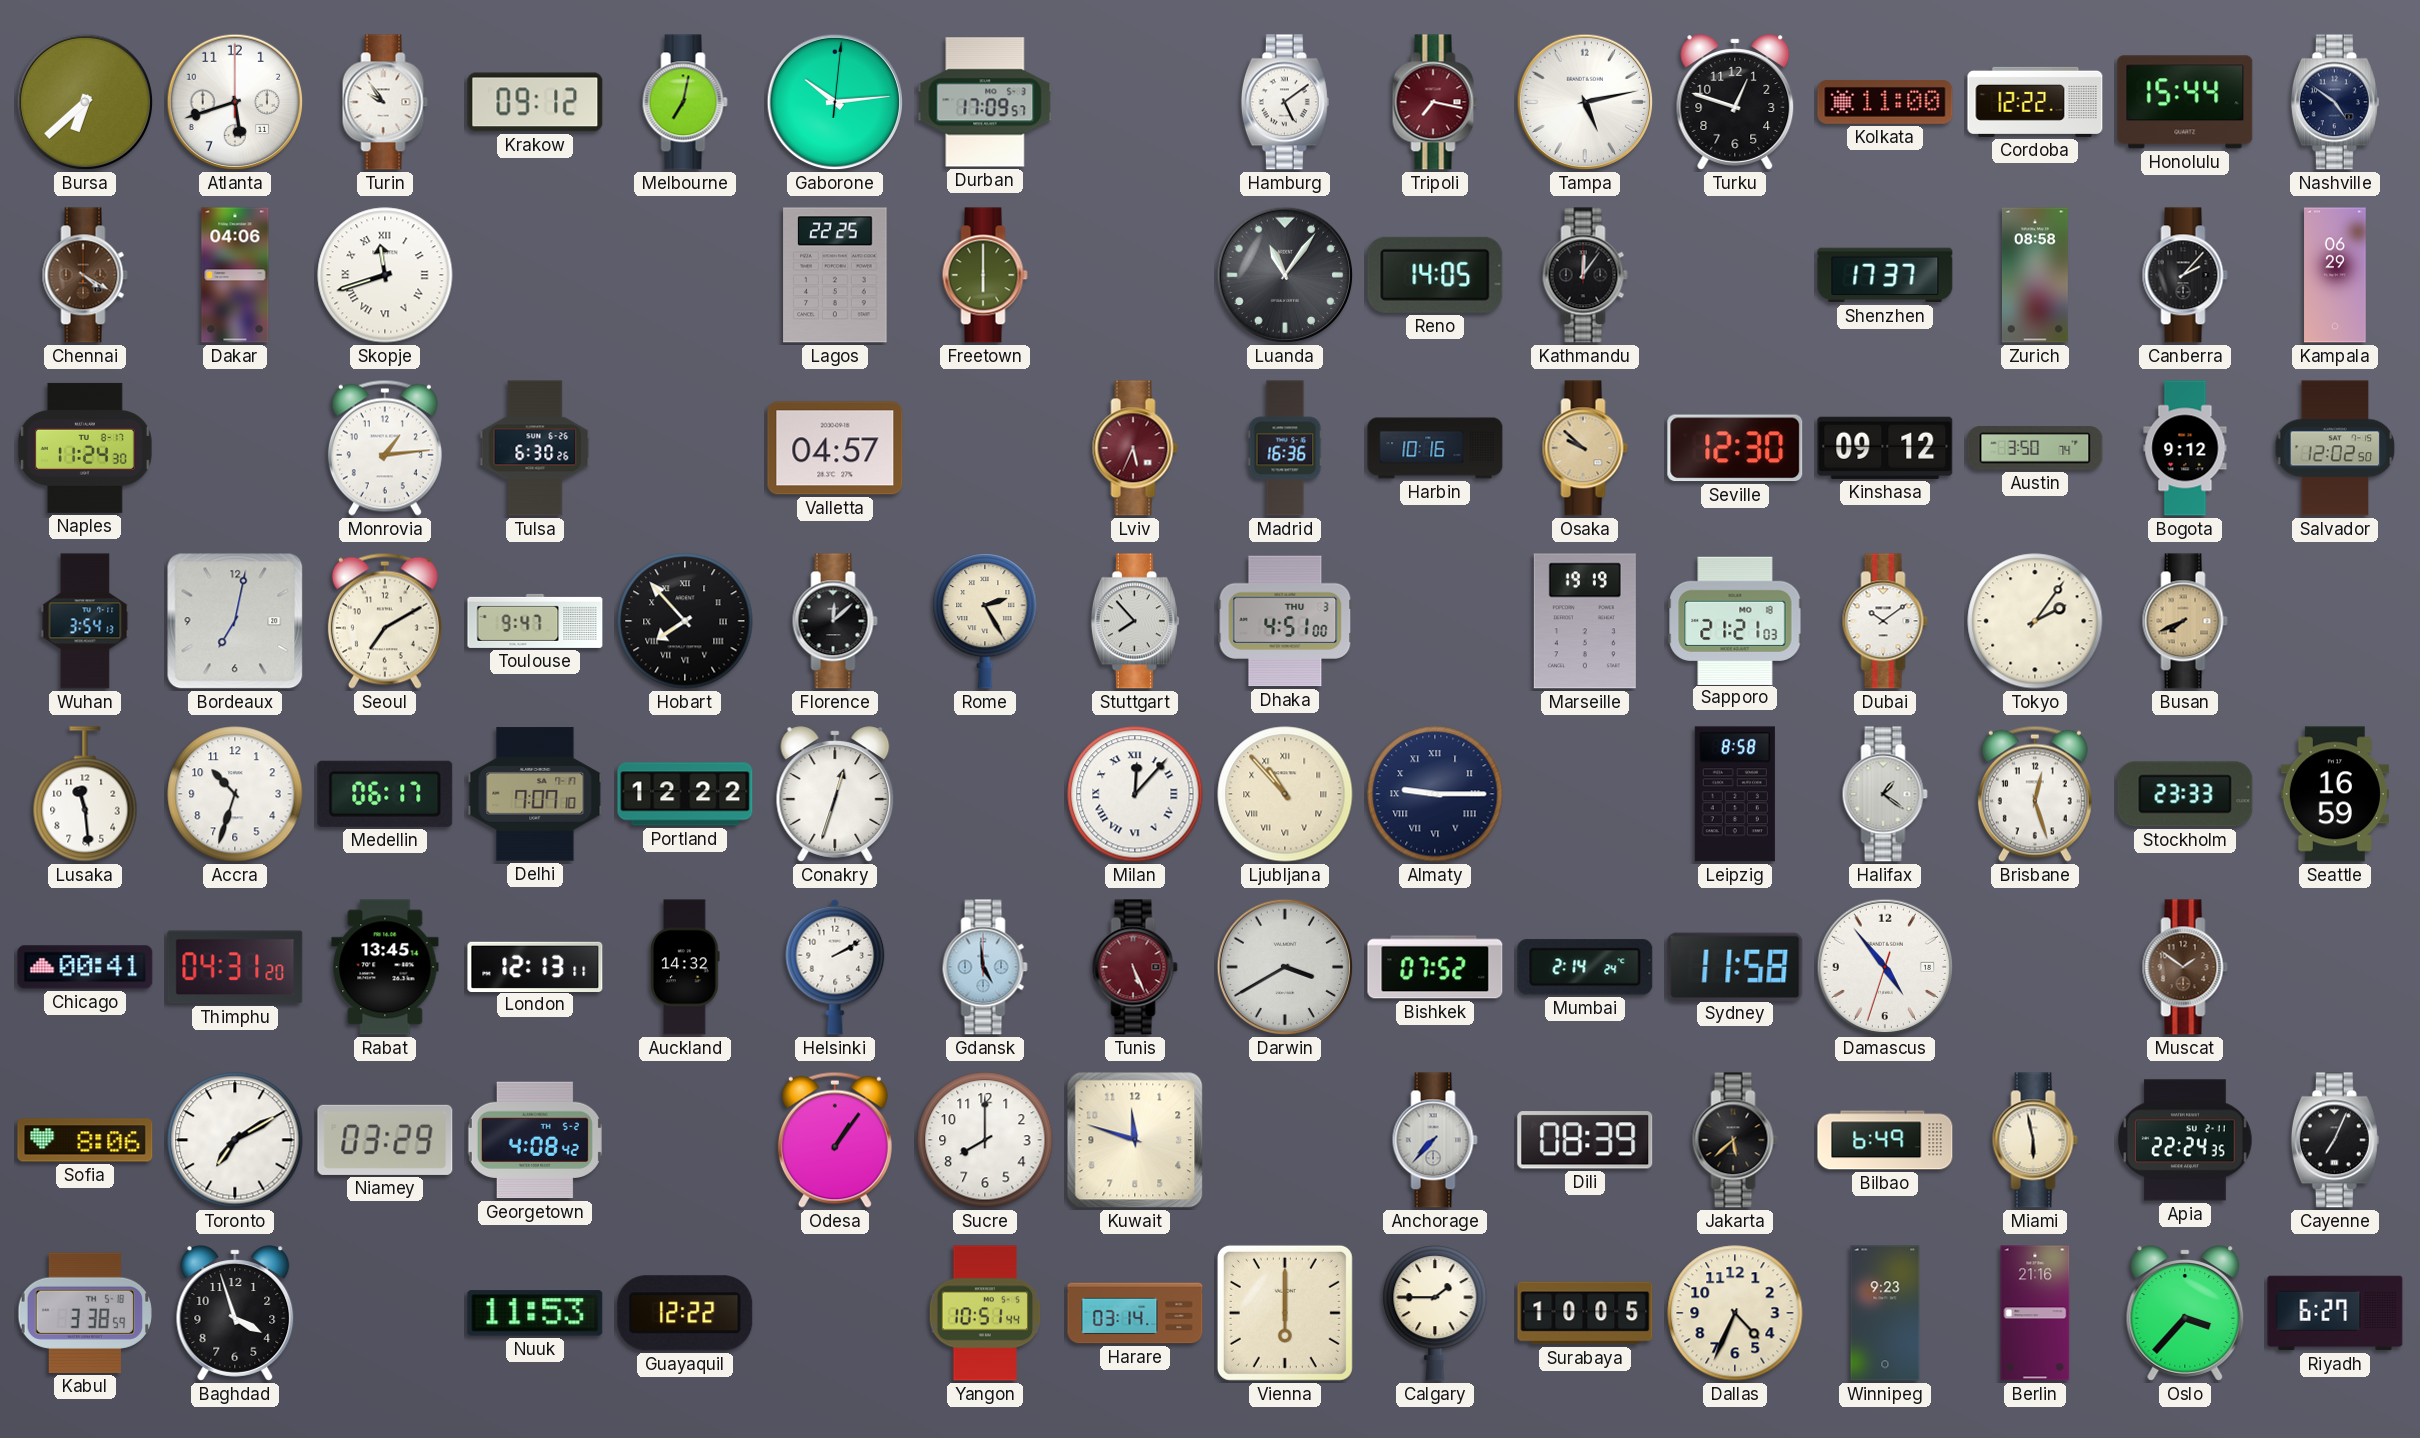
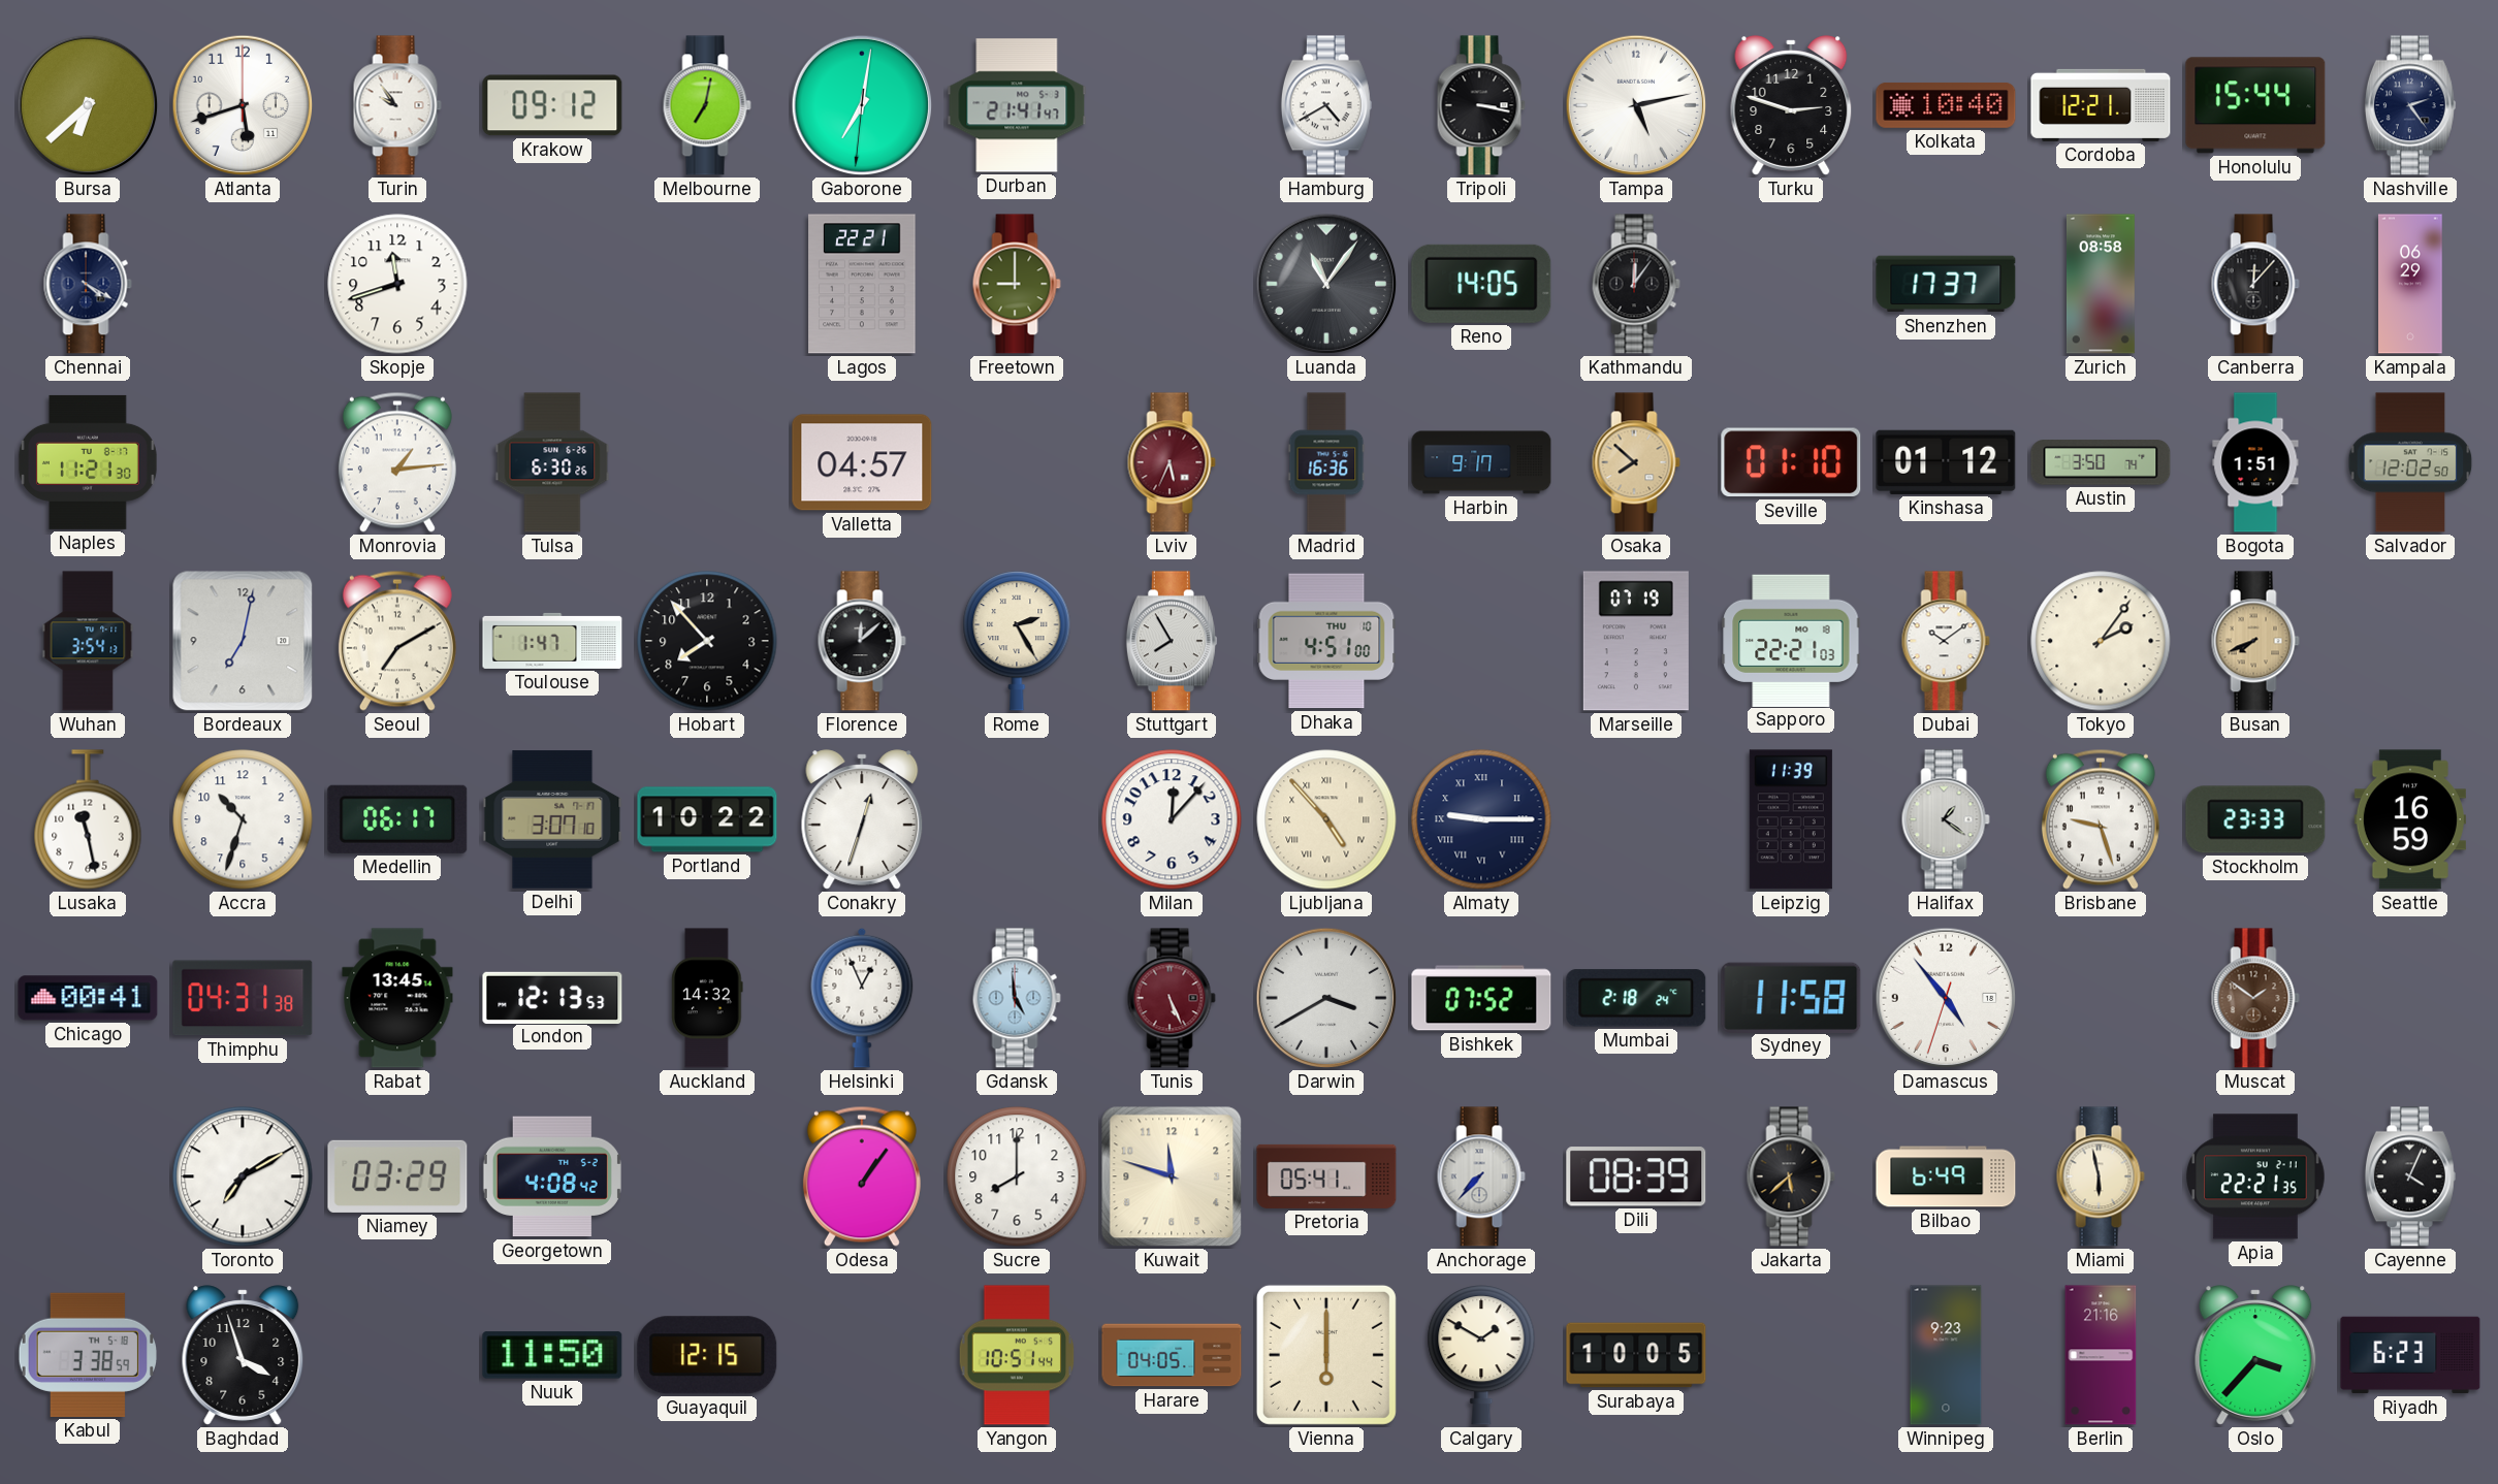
Gaborone: 10:14 -> 7:01 (862, 105)
Durban: 17:09 -> 21:41 (1017, 105)
Hamburg: 5:09 -> 4:40 (1326, 105)
Tripoli: 7:17 -> 3:17 (1481, 105)
Tripoli dial: burgundy -> black (1481, 105)
Turku: 12:48 -> 2:48 (1791, 105)
Kolkata: 11:00 -> 10:40 (1946, 105)
Cordoba: 12:22 -> 12:21 (2101, 105)
Nashville: 4:51 -> 2:24 (2410, 105)
Chennai dial: brown -> navy (88, 284)
Dakar: 04:06 -> none (235, 275)
Skopje numerals: Roman -> Arabic (397, 284)
Lagos: 22:25 -> 22:21 (862, 284)
Freetown: 6:00 -> 9:00 (1017, 284)
Canberra: 2:07 -> 12:07 (2255, 284)
Naples: 11:24 -> 11:21 (88, 462)
Harbin: 10:16 -> 9:17 (1481, 462)
Osaka: 9:52 -> 7:52 (1636, 462)
Seville: 12:30 -> 01:10 (1791, 462)
Kinshasa: 09:12 -> 01:12 (1946, 462)
Bogota: 9:12 -> 1:51 (2255, 462)
Toulouse: 9:47 -> 1:47 (552, 641)
Hobart numerals: Roman -> Arabic (707, 641)
Stuttgart: 7:53 -> 7:55 (1172, 641)
Dhaka date: THU 3 -> THU 10 (1326, 641)
Marseille: 19:19 -> 07:19 (1636, 641)
Sapporo: 21:21 -> 22:21 (1791, 640)
Lusaka: 11:29 -> 11:28 (88, 819)
Delhi: 7:07 -> 3:07 (552, 819)
Portland: 12:22 -> 10:22 (707, 819)
Milan numerals: Roman -> Arabic (1172, 819)
Ljubljana: 10:53 -> 4:53 (1326, 819)
Leipzig: 8:58 -> 11:39 (1791, 819)
Brisbane: 12:27 -> 9:27 (2101, 819)
Thimphu: 04:31:20 -> 04:31:38 (243, 998)
London: 12:13:11 -> 12:13:53 (552, 997)
Helsinki: 2:10 -> 12:56 (862, 998)
Mumbai: 2:14 -> 2:18 (1636, 998)
Sofia: 8:06 -> none (85, 1140)
Pretoria: none -> 05:41 (1326, 1176)
Apia: 22:24 -> 22:21 (2255, 1176)
Cayenne: 7:04 -> 4:04 (2410, 1176)
Nuuk: 11:53 -> 11:50 (552, 1355)
Guayaquil: 12:22 -> 12:15 (707, 1355)
Harare: 03:14 -> 04:05 (1172, 1355)
Calgary: 1:45 -> 1:50 (1481, 1355)
Dallas: 4:34 -> none (1735, 1313)
Riyadh: 6:27 -> 6:23 (2410, 1355)
